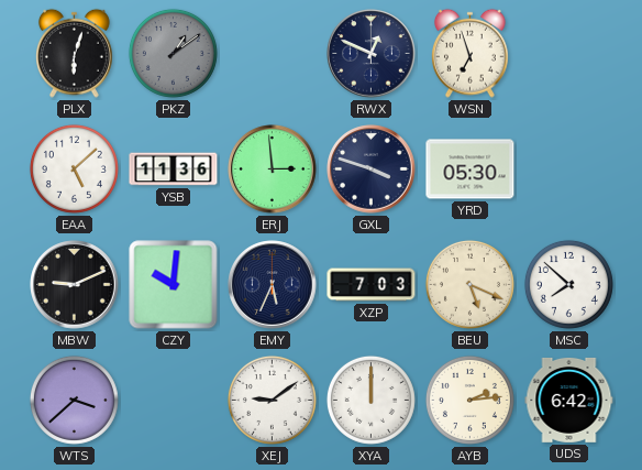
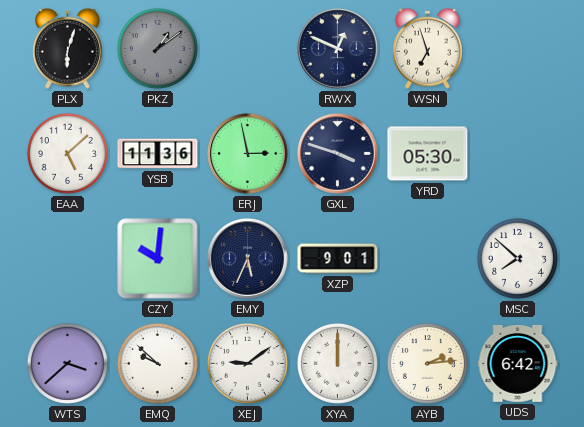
ERJ: 2:59 -> 2:58 (248, 154)
MBW: 9:11 -> none (75, 285)
XZP: 7:03 -> 9:01 (338, 259)
BEU: 5:19 -> none (469, 284)
EMQ: none -> 9:52 (157, 363)
